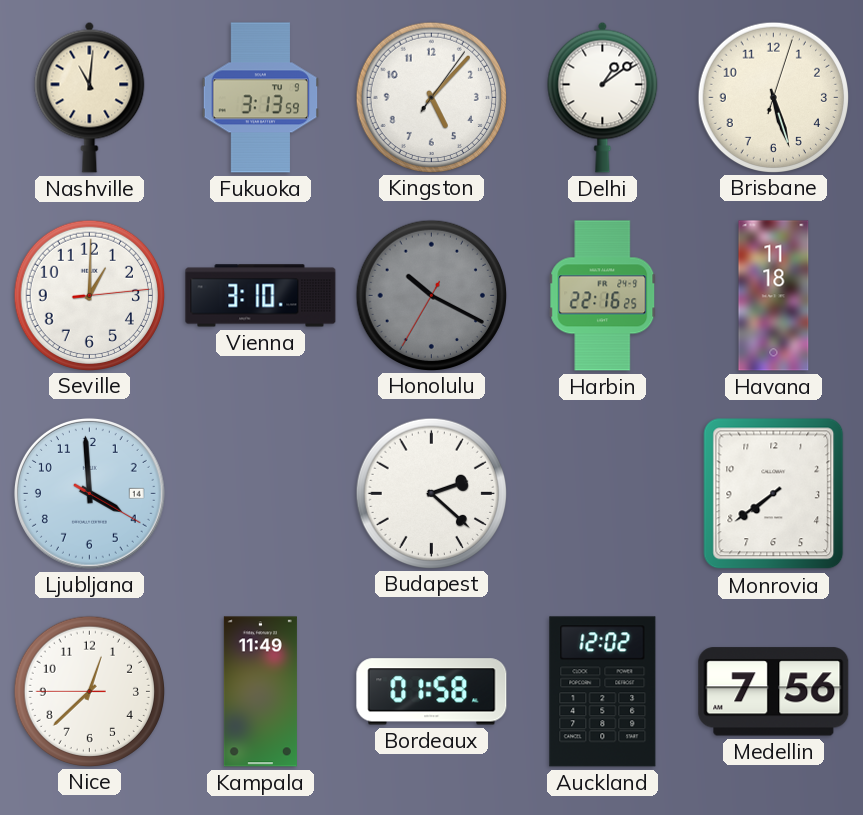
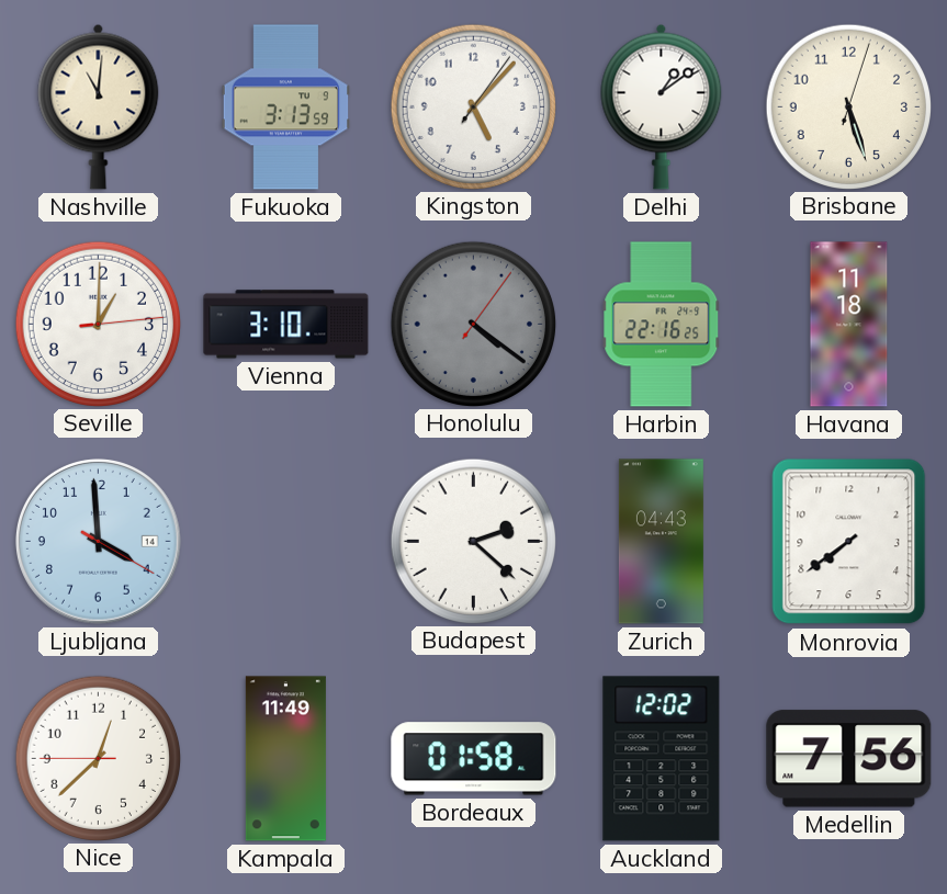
Honolulu: 10:19 -> 4:21 (473, 324)
Zurich: none -> 04:43 (661, 542)
